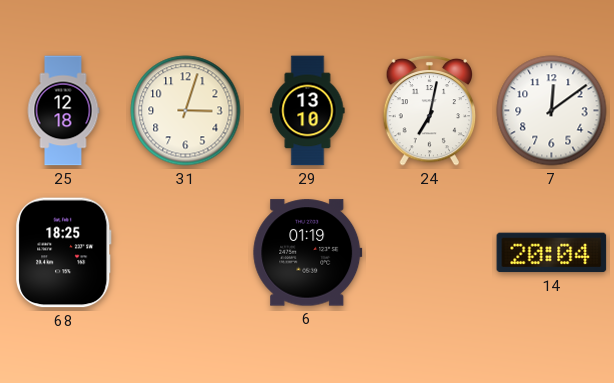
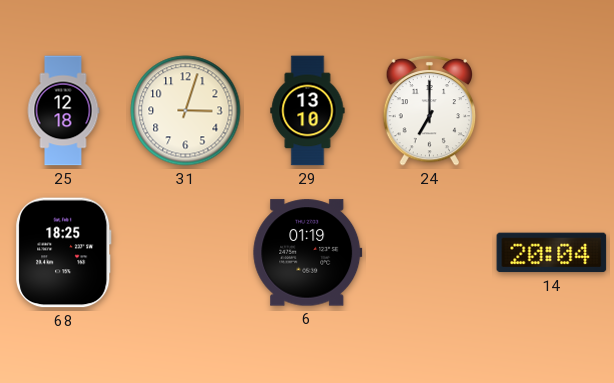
24: 7:02 -> 7:00 (430, 110)
7: 12:09 -> none (552, 111)
